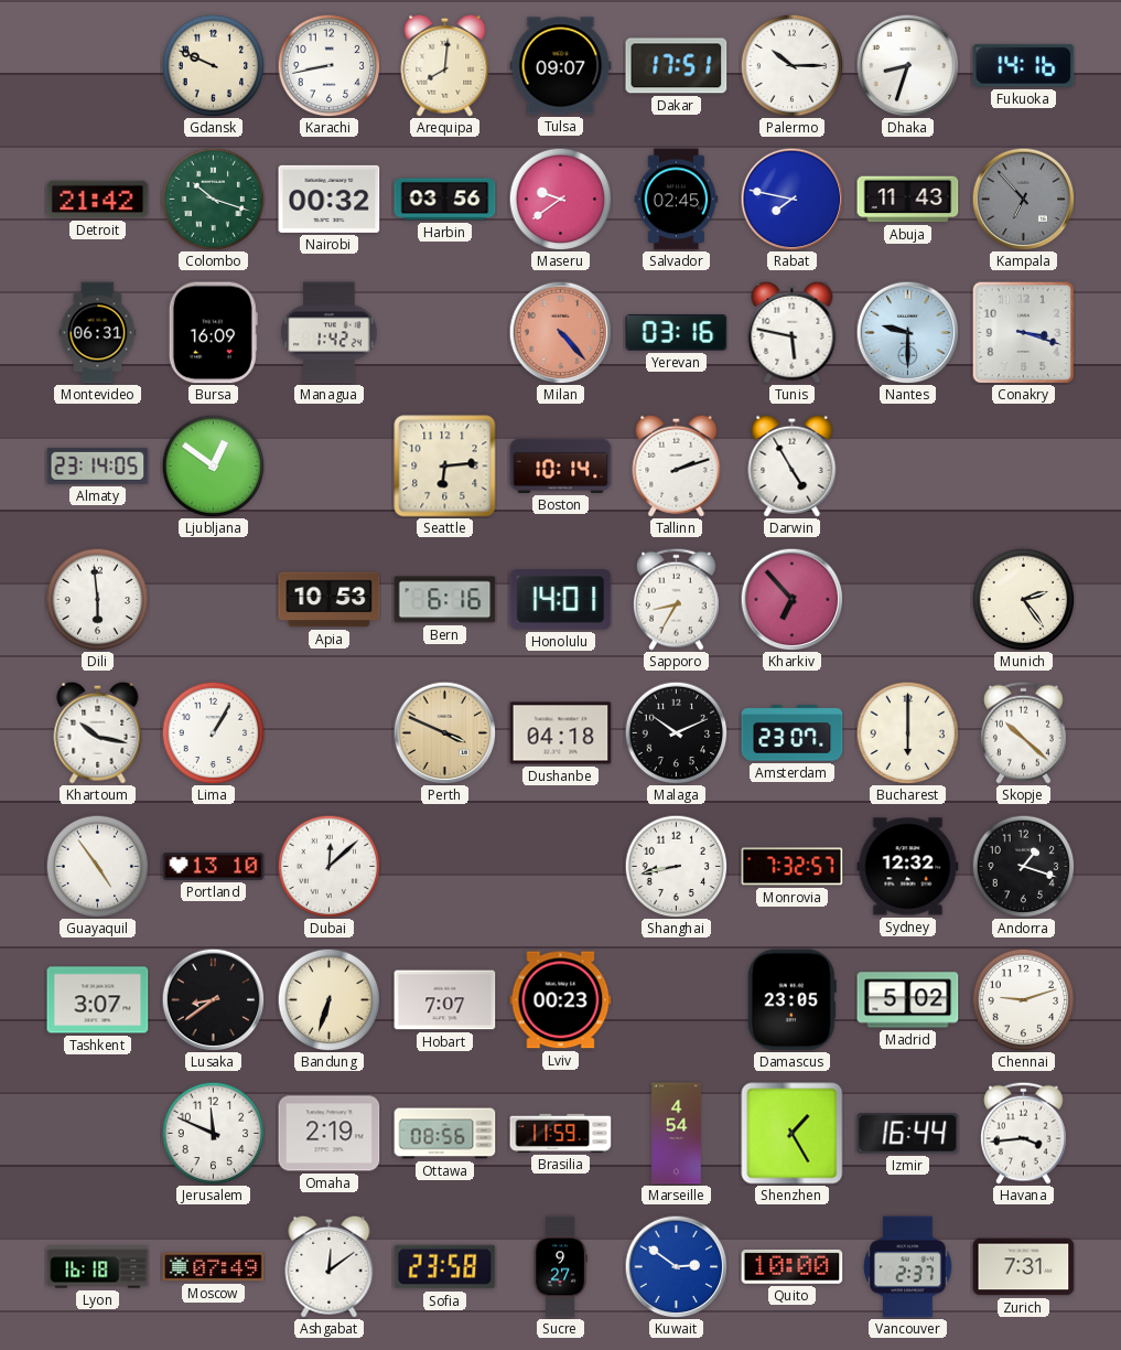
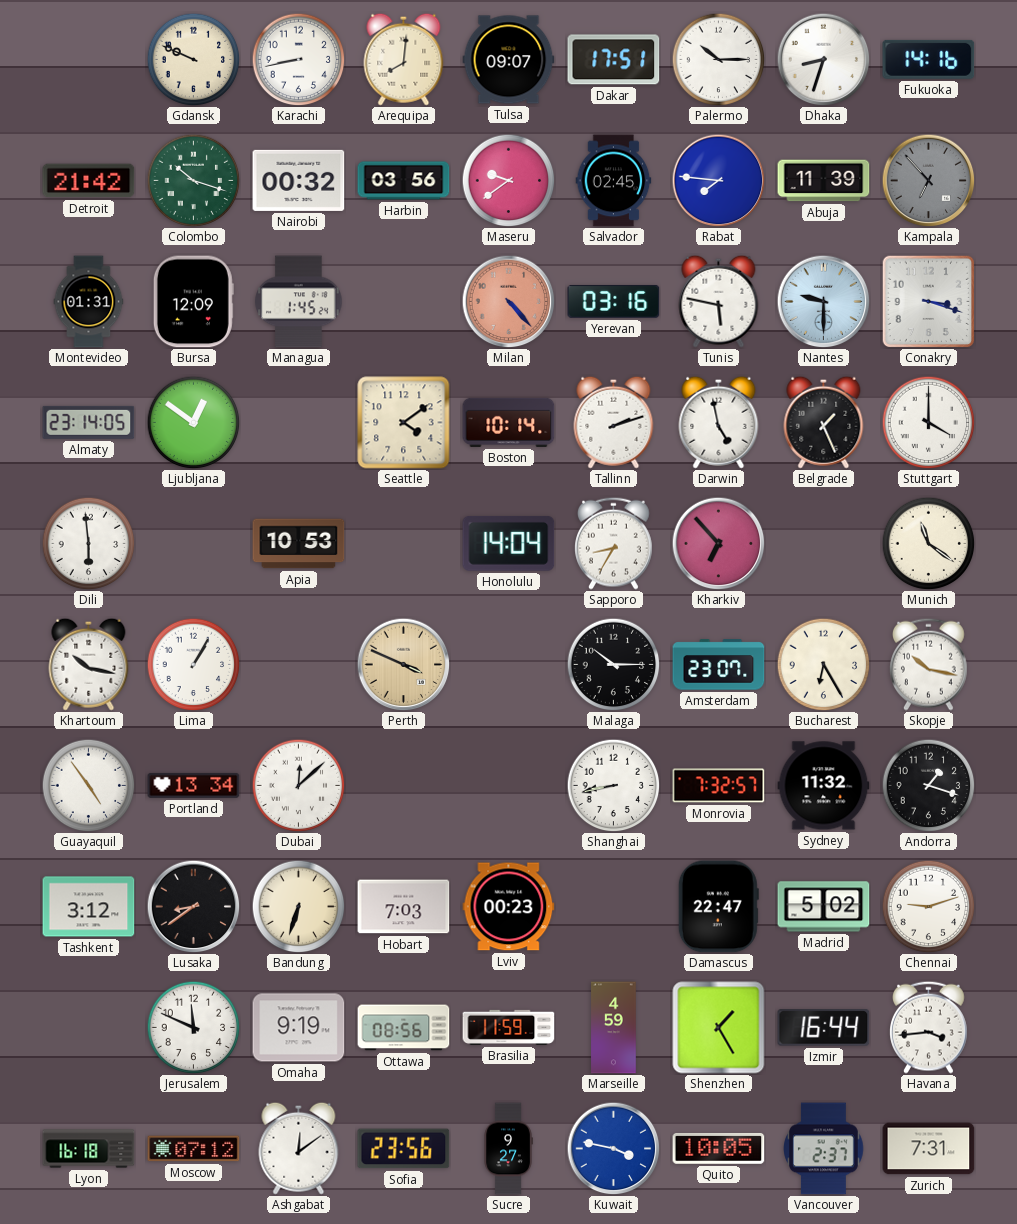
Rabat: 7:47 -> 7:46 (718, 180)
Abuja: 11:43 -> 11:39 (824, 181)
Montevideo: 06:31 -> 01:31 (89, 302)
Bursa: 16:09 -> 12:09 (193, 302)
Managua: 1:42 -> 1:45 (299, 302)
Seattle: 6:14 -> 4:09 (404, 423)
Darwin: 4:55 -> 4:58 (719, 422)
Belgrade: none -> 1:26 (824, 422)
Stuttgart: none -> 4:00 (928, 422)
Bern: 6:16 -> none (445, 600)
Honolulu: 14:01 -> 14:04 (509, 543)
Munich: 2:24 -> 11:21 (928, 543)
Dushanbe: 04:18 -> none (561, 733)
Malaga: 10:11 -> 10:15 (613, 664)
Bucharest: 6:00 -> 6:25 (823, 664)
Skopje: 10:22 -> 10:17 (929, 664)
Portland: 13:10 -> 13:34 (194, 785)
Sydney: 12:32 -> 11:32 (824, 786)
Tashkent: 3:07 -> 3:12 (89, 907)
Hobart: 7:07 -> 7:03 (404, 907)
Damascus: 23:05 -> 22:47 (718, 907)
Omaha: 2:19 -> 9:19 (299, 1028)
Marseille: 4:54 -> 4:59 (614, 1028)
Moscow: 07:49 -> 07:12 (194, 1149)
Sofia: 23:58 -> 23:56 (404, 1149)
Kuwait: 2:51 -> 3:47 (613, 1148)
Quito: 10:00 -> 10:05 (719, 1148)
